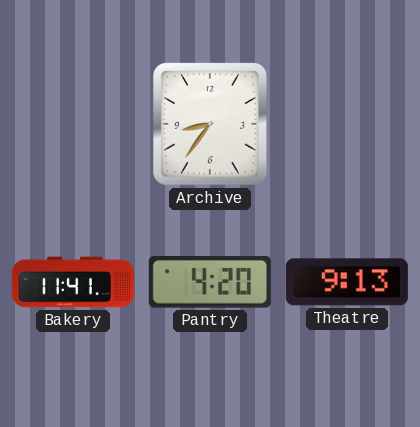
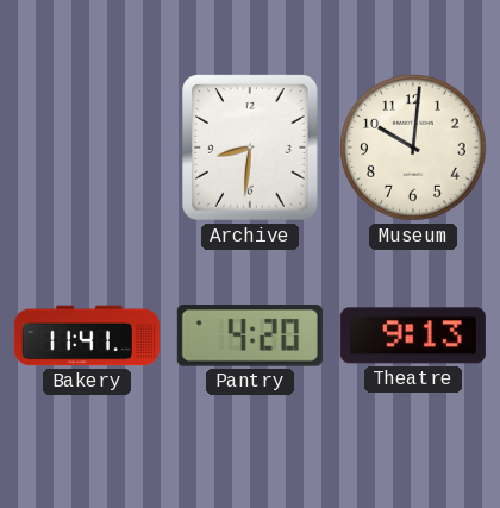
Archive: 8:36 -> 8:31 (250, 148)
Museum: none -> 10:01 (413, 148)
